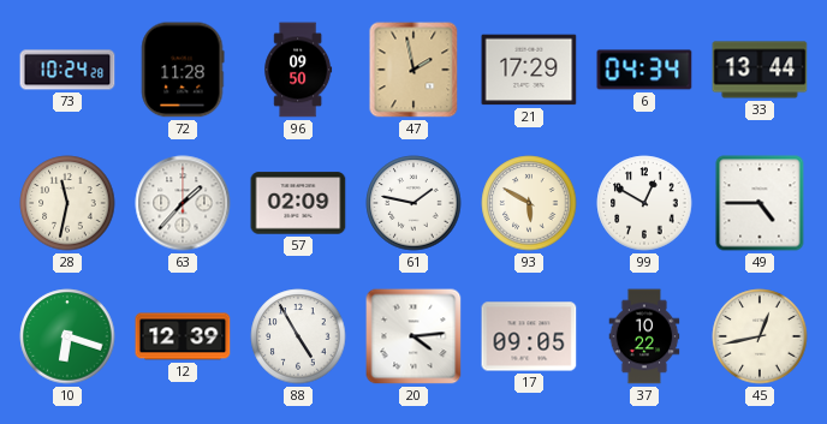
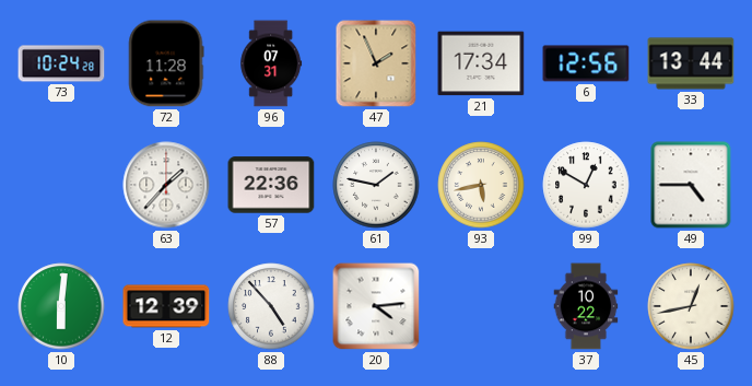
96: 09:50 -> 07:31 (271, 63)
47: 1:58 -> 1:56 (376, 63)
21: 17:29 -> 17:34 (481, 63)
6: 04:34 -> 12:56 (586, 63)
28: 11:32 -> none (67, 203)
57: 02:09 -> 22:36 (271, 185)
93: 5:50 -> 5:43 (481, 185)
10: 6:18 -> 6:01 (61, 306)
88: 4:55 -> 4:53 (271, 306)
17: 09:05 -> none (529, 336)
